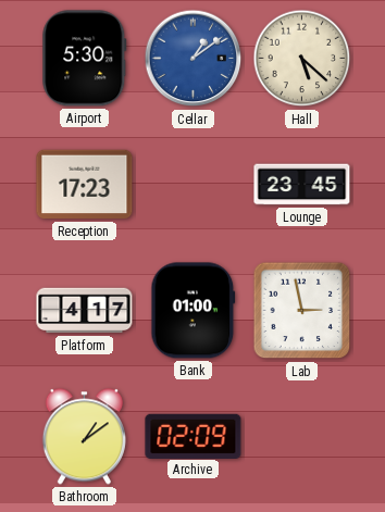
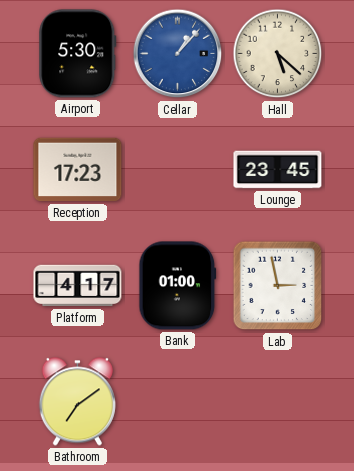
Cellar: 1:09 -> 1:07 (178, 54)
Bathroom: 1:09 -> 7:09 (77, 402)
Archive: 02:09 -> none (194, 436)
